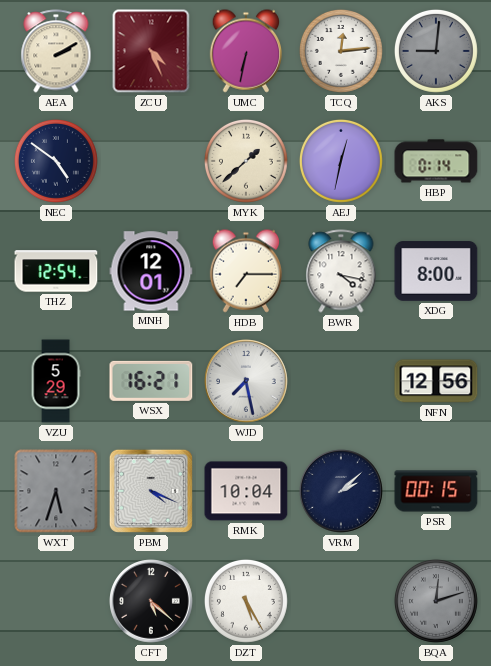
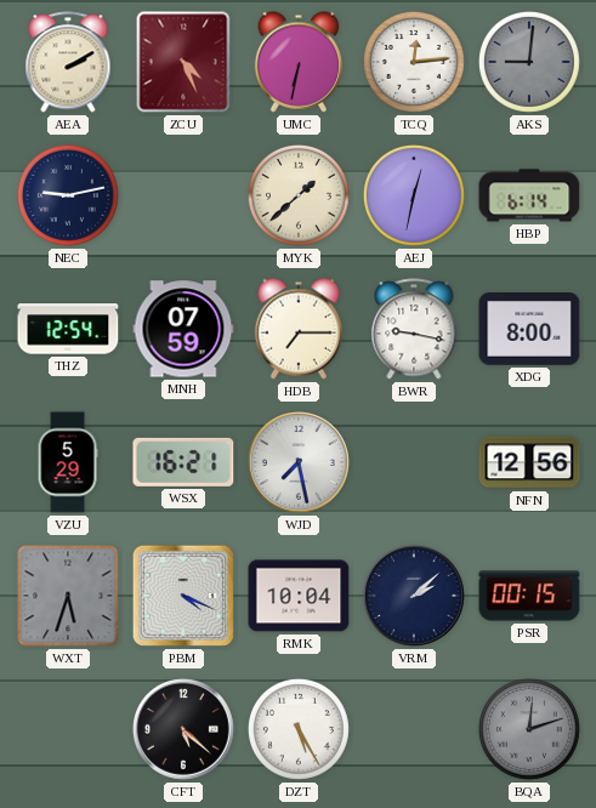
NEC: 4:51 -> 9:13 (68, 195)
HBP: 0:14 -> 6:14 (529, 195)
MNH: 12:01 -> 07:59 (183, 329)
BWR: 4:17 -> 9:17 (414, 329)
